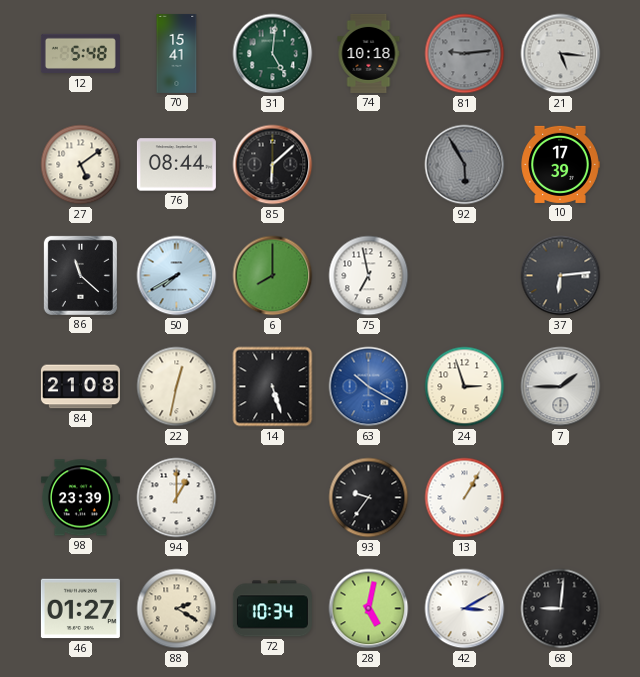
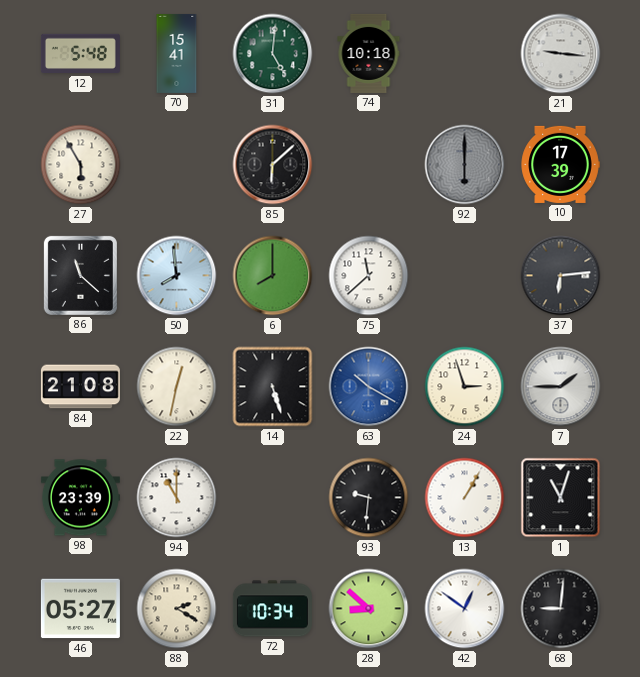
81: 9:14 -> none (465, 54)
21: 5:16 -> 9:16 (561, 54)
27: 5:09 -> 5:55 (81, 165)
76: 08:44 -> none (176, 165)
92: 5:55 -> 6:00 (465, 165)
50: 7:40 -> 7:59 (177, 276)
75: 6:58 -> 11:38 (369, 276)
94: 1:00 -> 11:00 (177, 498)
93: 9:36 -> 9:31 (369, 498)
1: none -> 11:03 (561, 498)
46: 01:27 -> 05:27 (80, 609)
28: 5:02 -> 8:52 (369, 609)
42: 3:10 -> 12:51 (465, 609)
